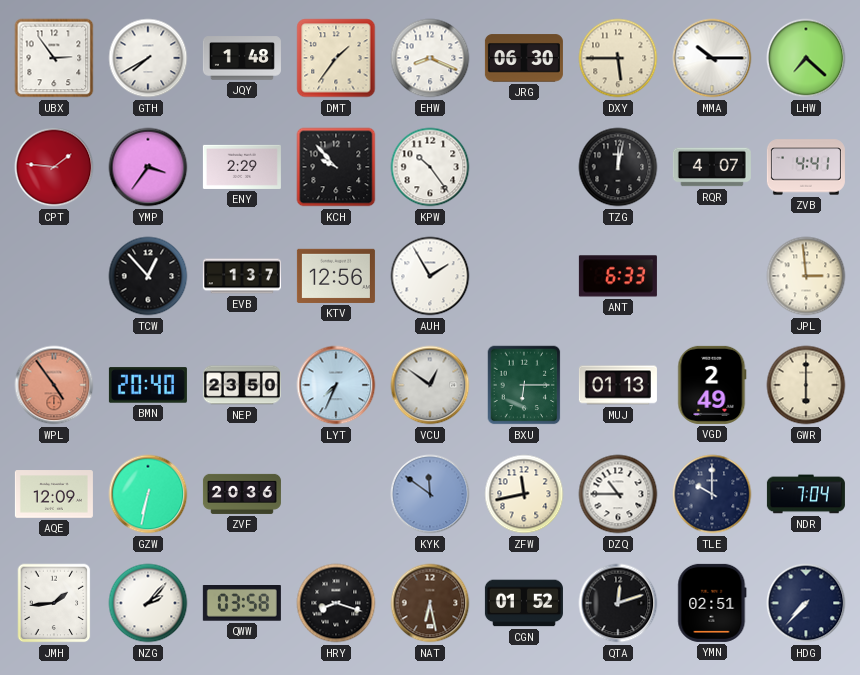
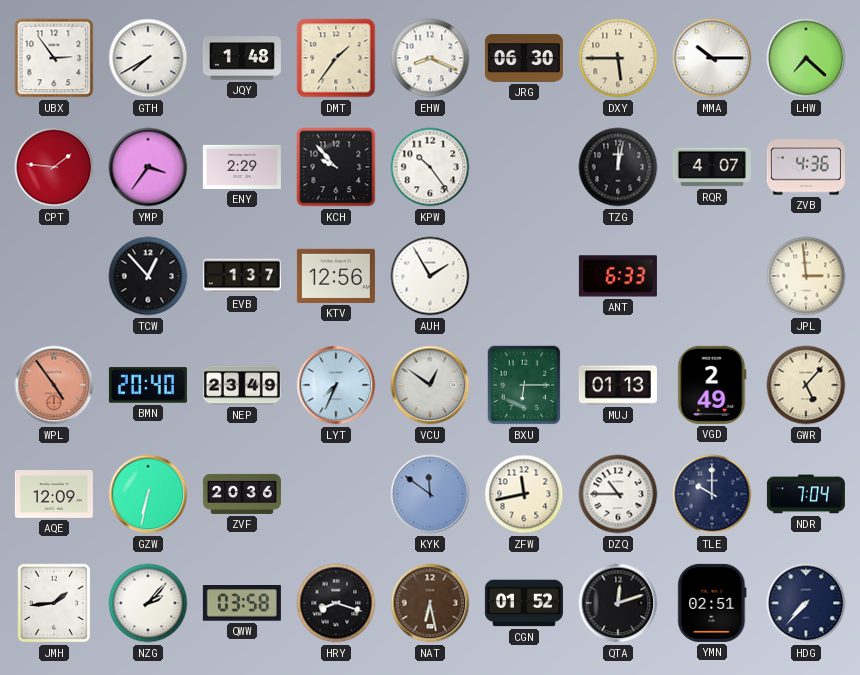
ZVB: 4:41 -> 4:36 (806, 167)
NEP: 23:50 -> 23:49 (242, 385)
GWR: 6:00 -> 5:07 (806, 385)
